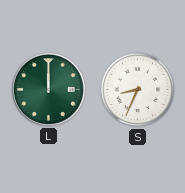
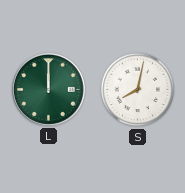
S: 8:34 -> 8:02 (138, 90)
